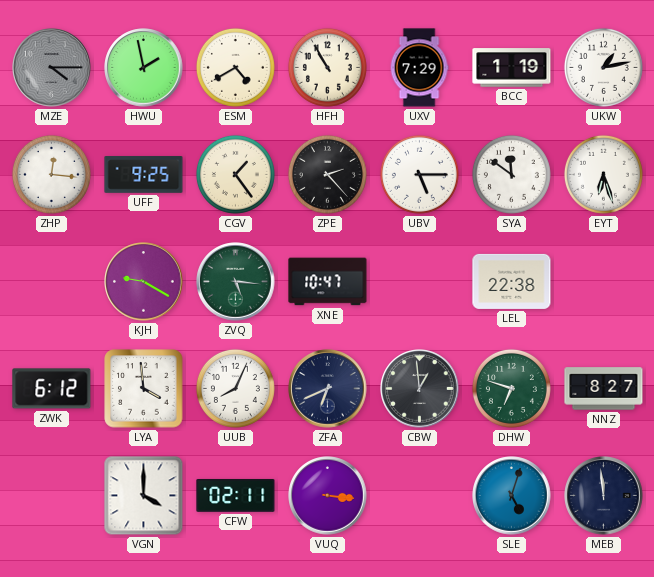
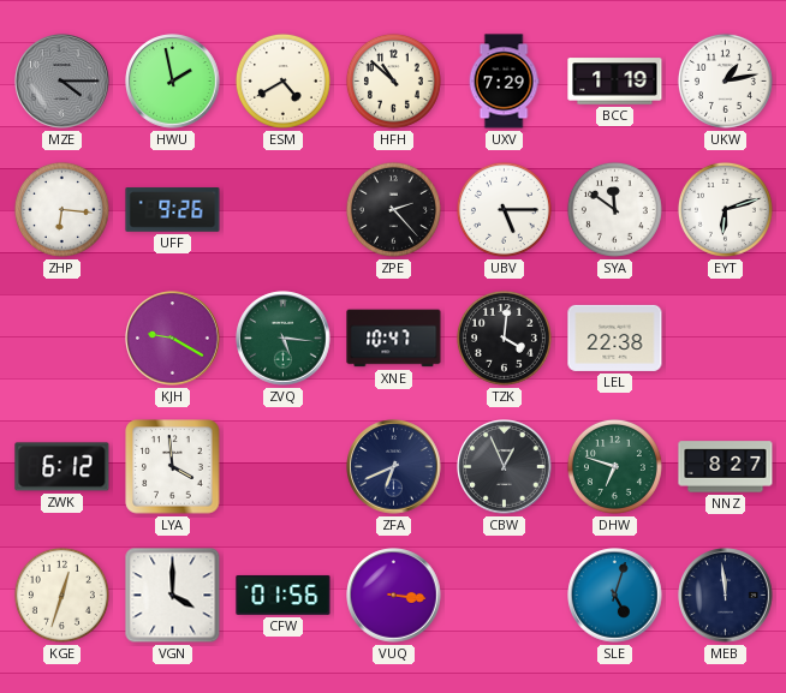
HFH: 10:55 -> 10:52 (393, 80)
ZHP: 12:16 -> 6:16 (61, 209)
UFF: 9:25 -> 9:26 (173, 210)
CGV: 1:24 -> none (235, 174)
EYT: 6:27 -> 6:12 (725, 209)
TZK: none -> 4:01 (504, 337)
UUB: 8:04 -> none (235, 388)
CBW: 12:59 -> 12:56 (505, 467)
KGE: none -> 12:33 (61, 595)
CFW: 02:11 -> 01:56 (284, 595)
